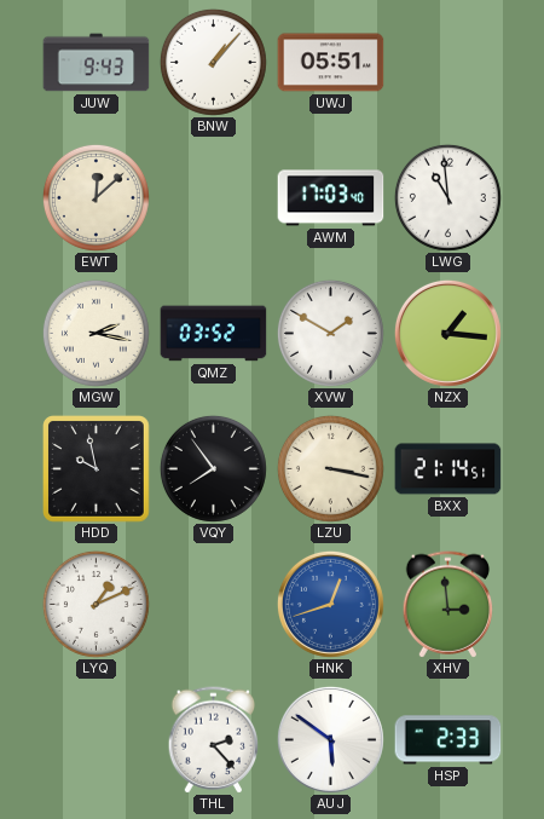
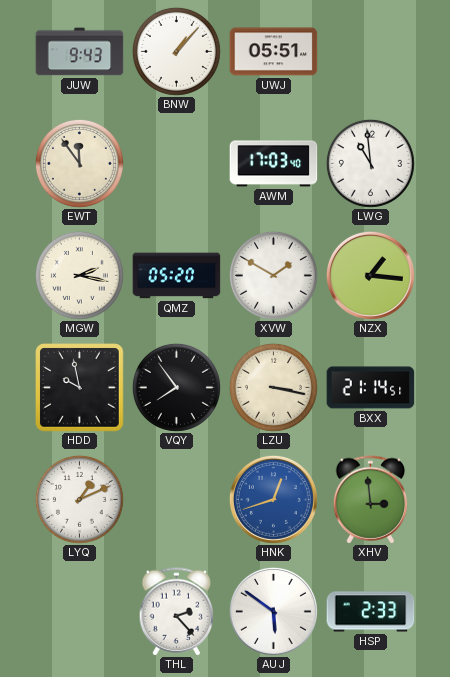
EWT: 12:08 -> 11:54 (79, 163)
QMZ: 03:52 -> 05:20 (177, 276)
